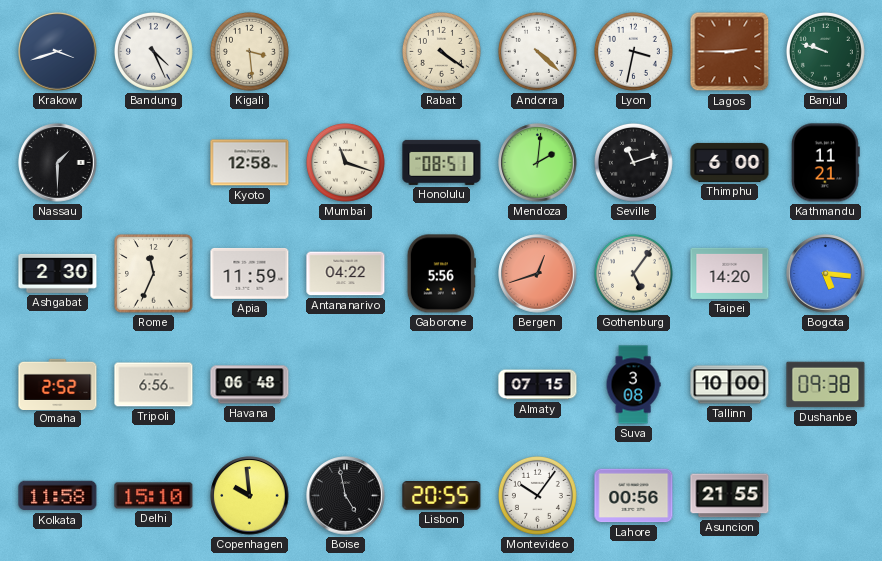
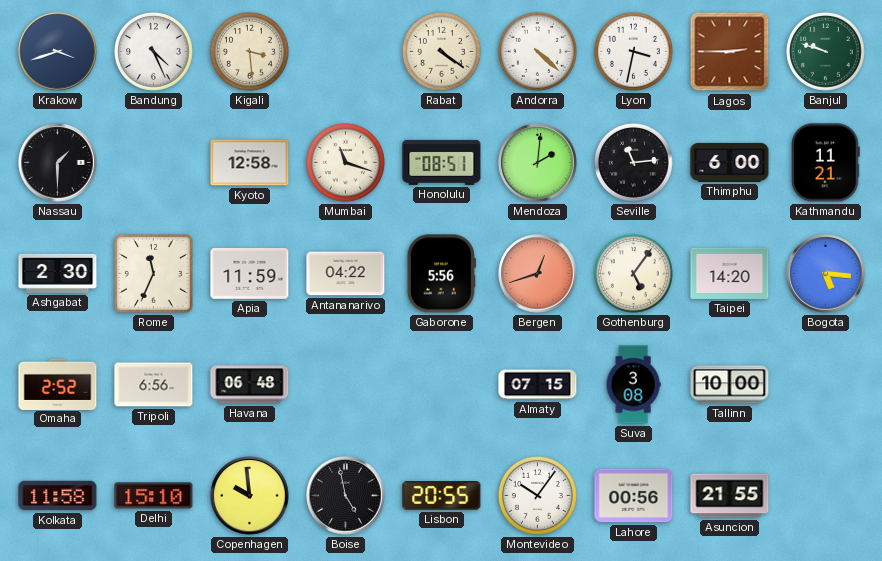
Seville: 11:12 -> 11:14 (633, 162)
Dushanbe: 09:38 -> none (826, 385)
